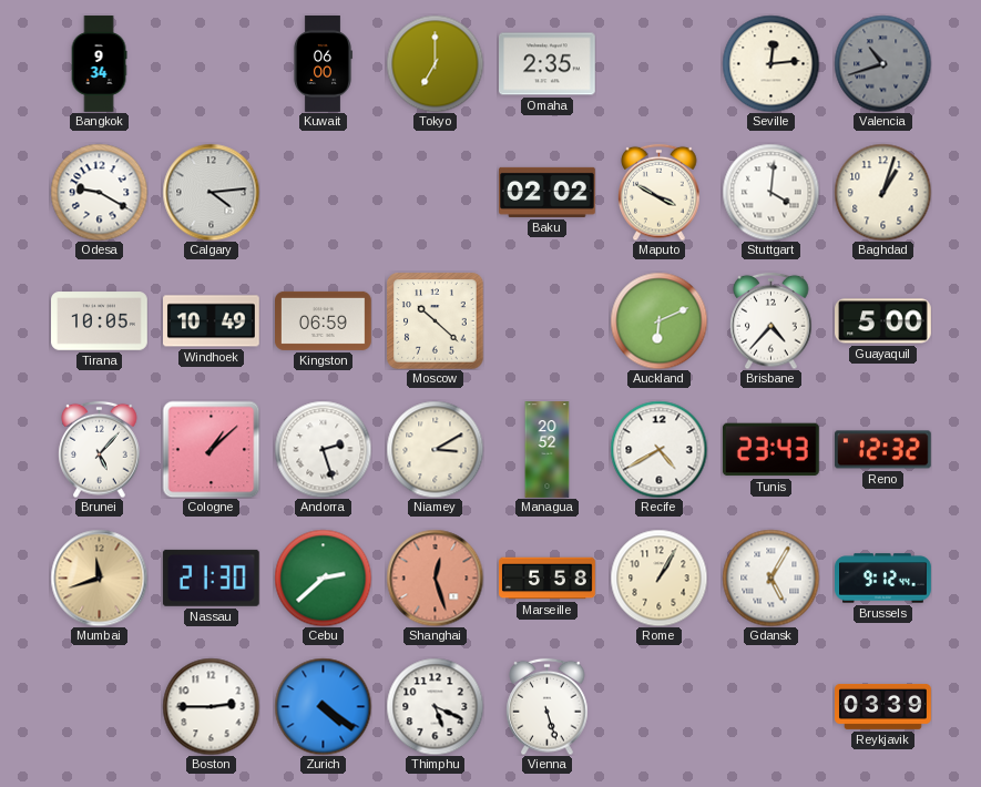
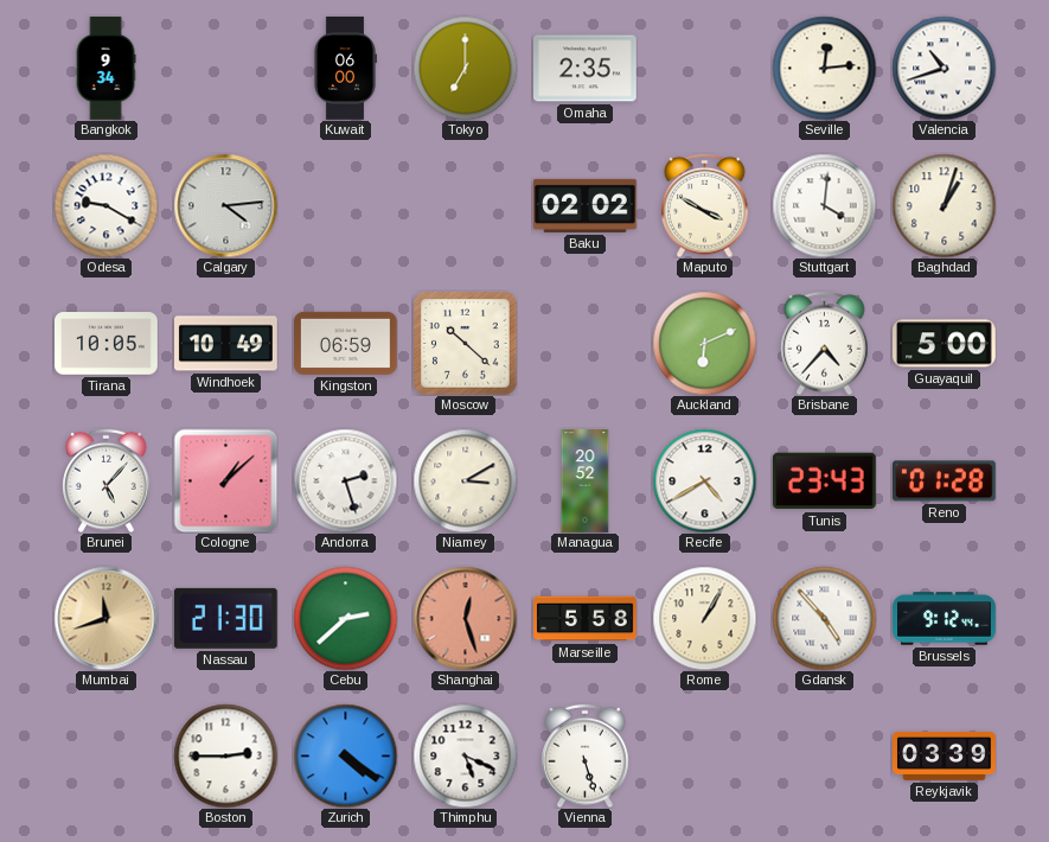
Valencia dial: grey -> white (944, 68)
Reno: 12:32 -> 01:28 (945, 481)
Gdansk: 5:05 -> 4:53 (824, 618)
